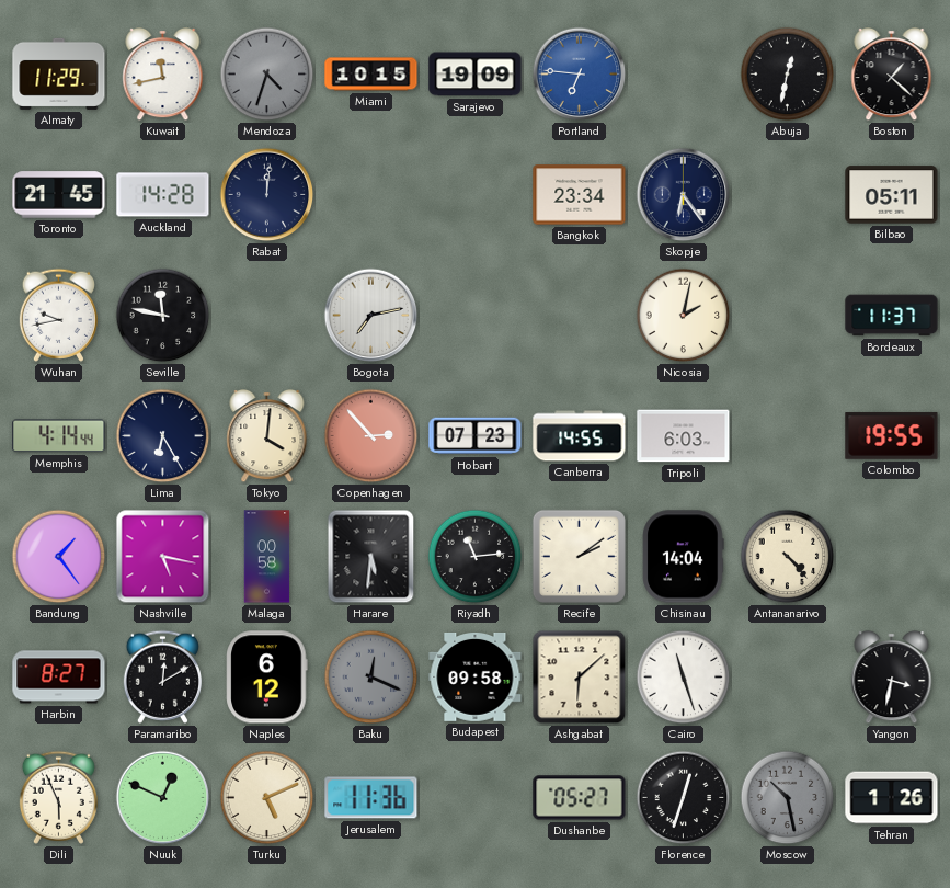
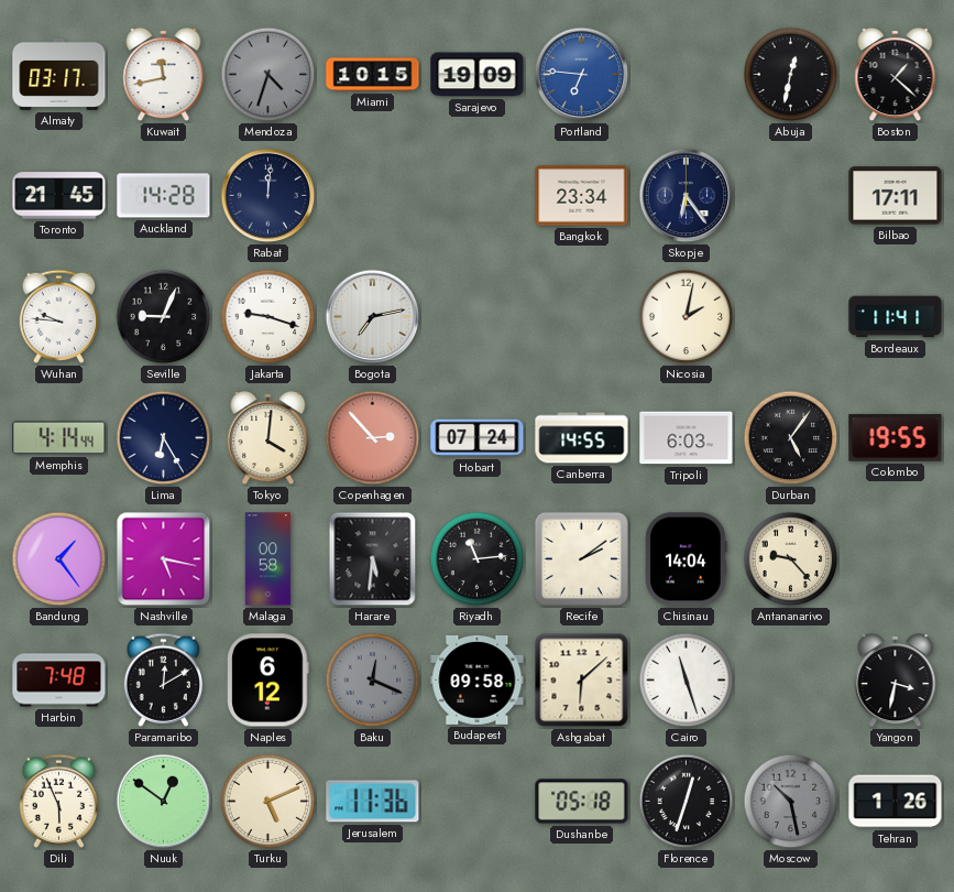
Almaty: 11:29 -> 03:17 (59, 74)
Bilbao: 05:11 -> 17:11 (896, 196)
Wuhan: 9:43 -> 9:46 (58, 316)
Seville: 11:47 -> 9:04 (164, 317)
Jakarta: none -> 9:18 (268, 317)
Bordeaux: 11:37 -> 11:41 (896, 317)
Hobart: 07:23 -> 07:24 (478, 438)
Durban: none -> 5:06 (791, 438)
Antananarivo: 4:23 -> 9:23 (791, 559)
Harbin: 8:27 -> 7:48 (59, 681)
Nuuk: 12:49 -> 12:51 (164, 802)
Dushanbe: 05:27 -> 05:18 (582, 802)
